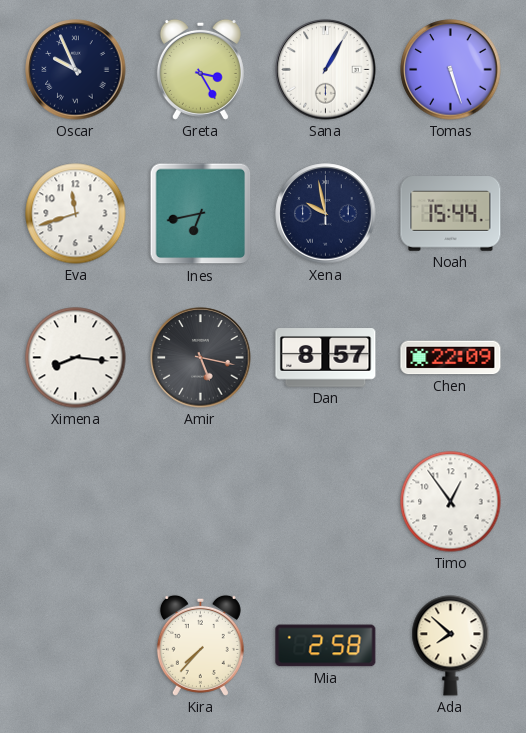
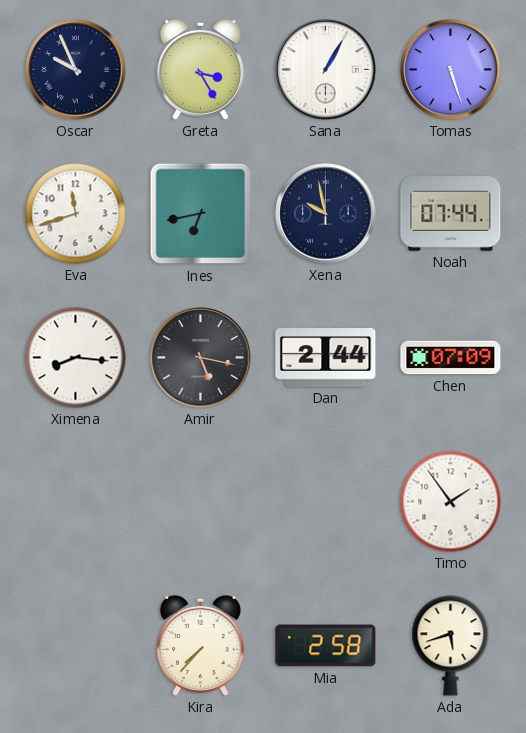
Noah: 15:44 -> 07:44 (451, 214)
Dan: 8:57 -> 2:44 (326, 358)
Chen: 22:09 -> 07:09 (451, 358)
Timo: 12:54 -> 1:54 (451, 502)
Ada: 7:52 -> 5:42 (451, 646)
